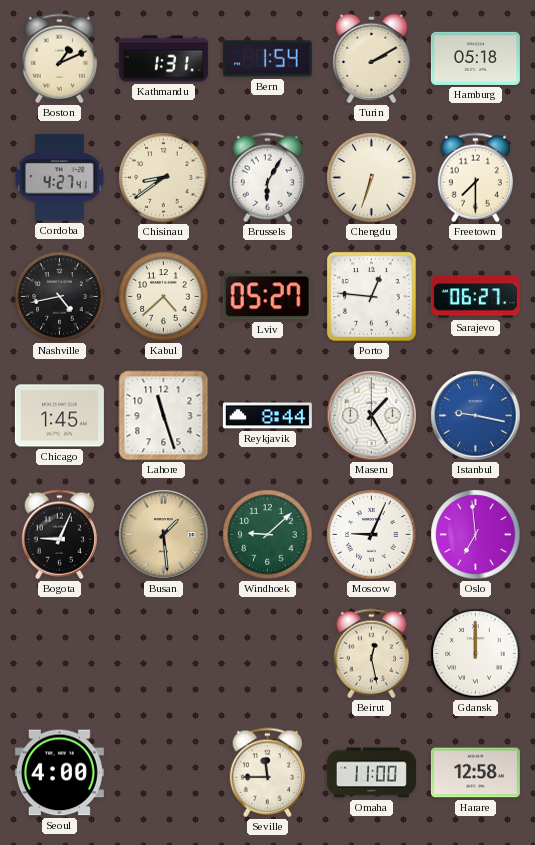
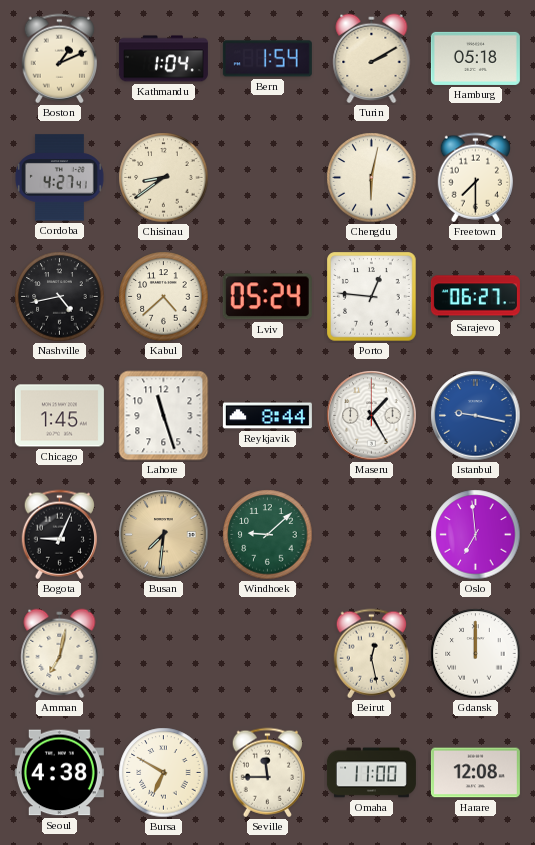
Kathmandu: 1:31 -> 1:04 (163, 59)
Brussels: 6:05 -> none (267, 178)
Chengdu: 6:33 -> 6:02 (372, 178)
Lviv: 05:27 -> 05:24 (267, 297)
Busan: 1:29 -> 7:31 (164, 535)
Moscow: 9:04 -> none (372, 535)
Amman: none -> 7:02 (60, 654)
Seoul: 4:00 -> 4:38 (59, 773)
Bursa: none -> 6:50 (164, 773)
Harare: 12:58 -> 12:08 (475, 773)
